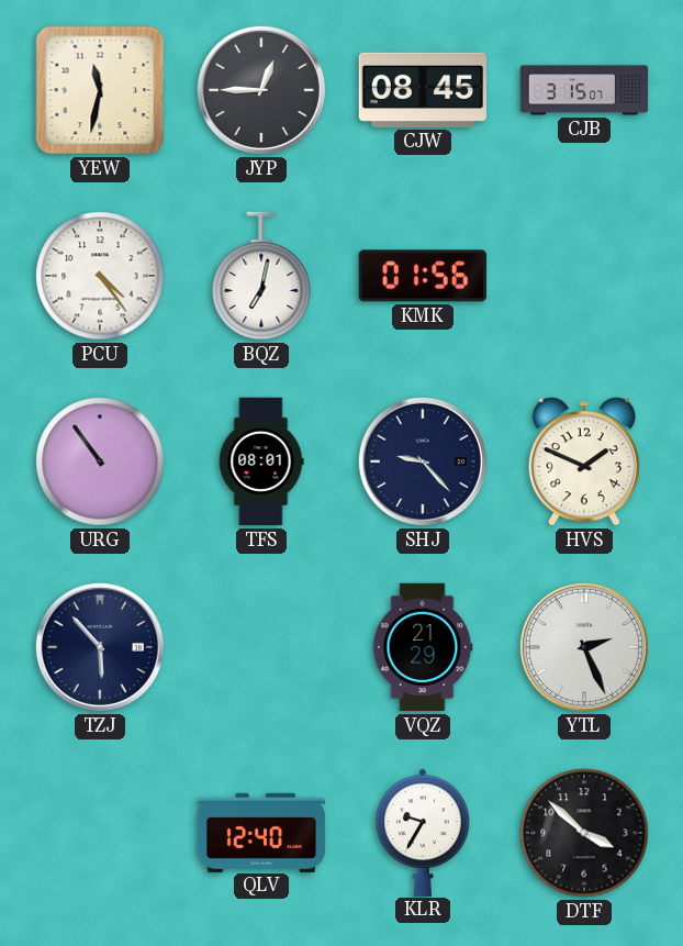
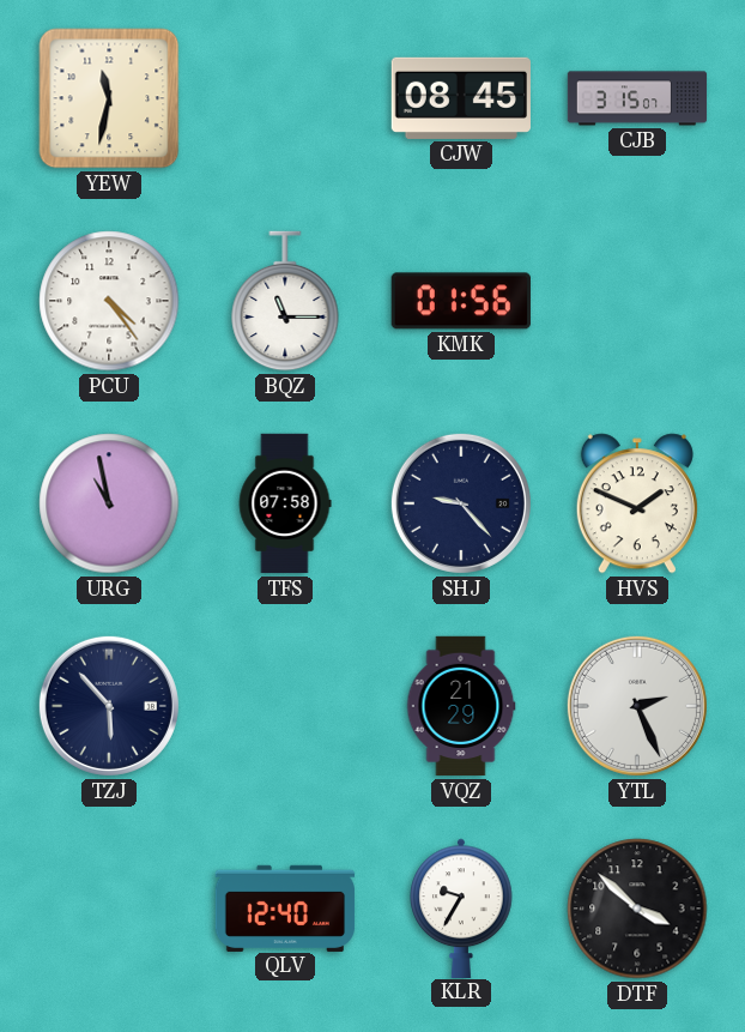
JYP: 12:45 -> none (261, 90)
BQZ: 7:02 -> 11:15 (285, 301)
URG: 10:54 -> 10:58 (109, 503)
TFS: 08:01 -> 07:58 (285, 503)
